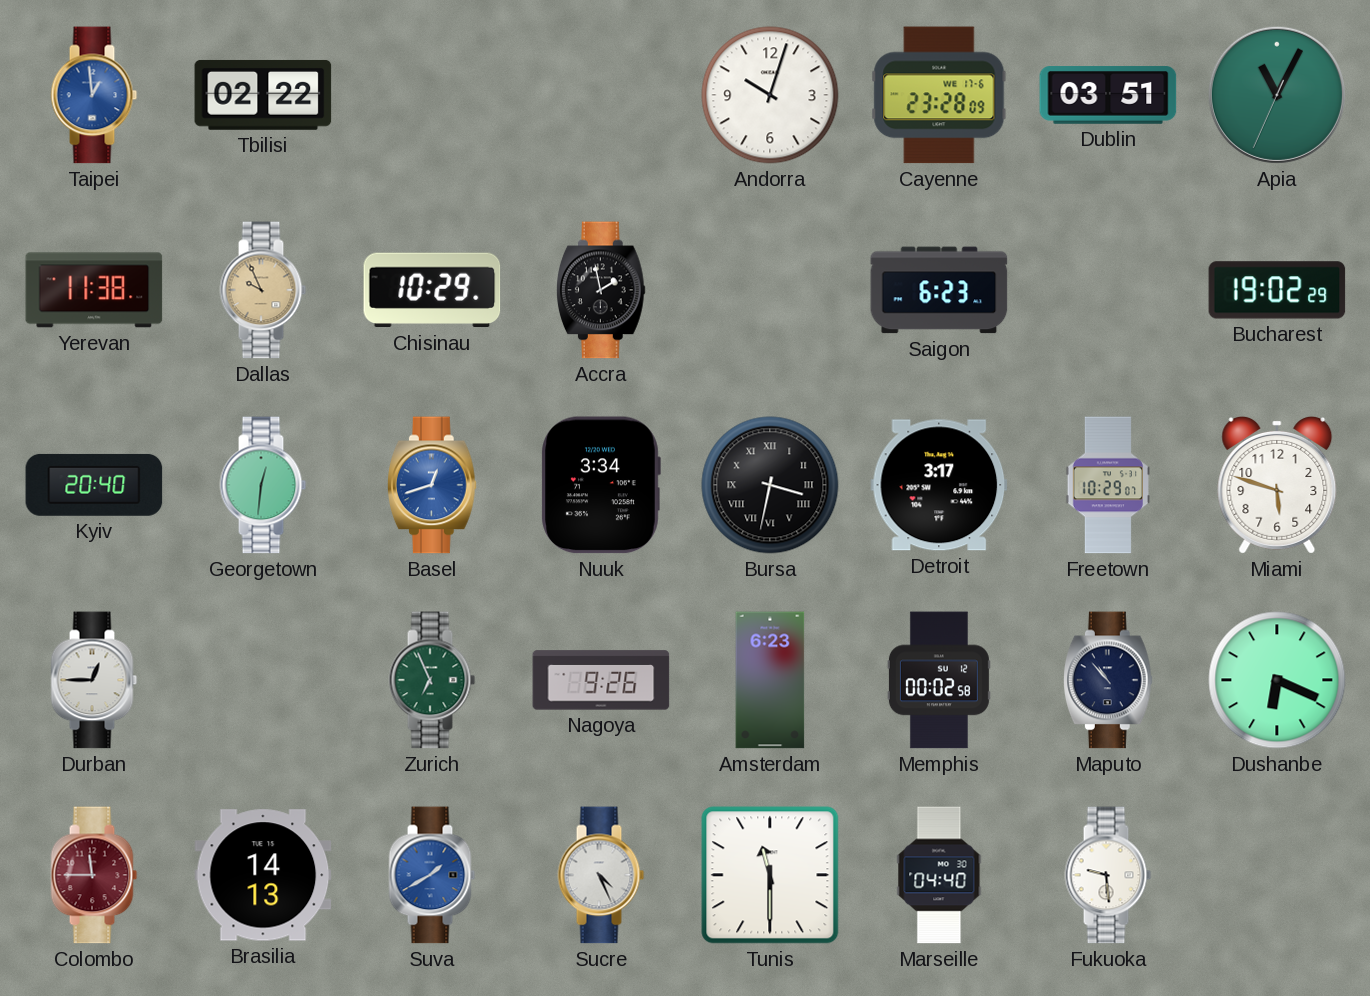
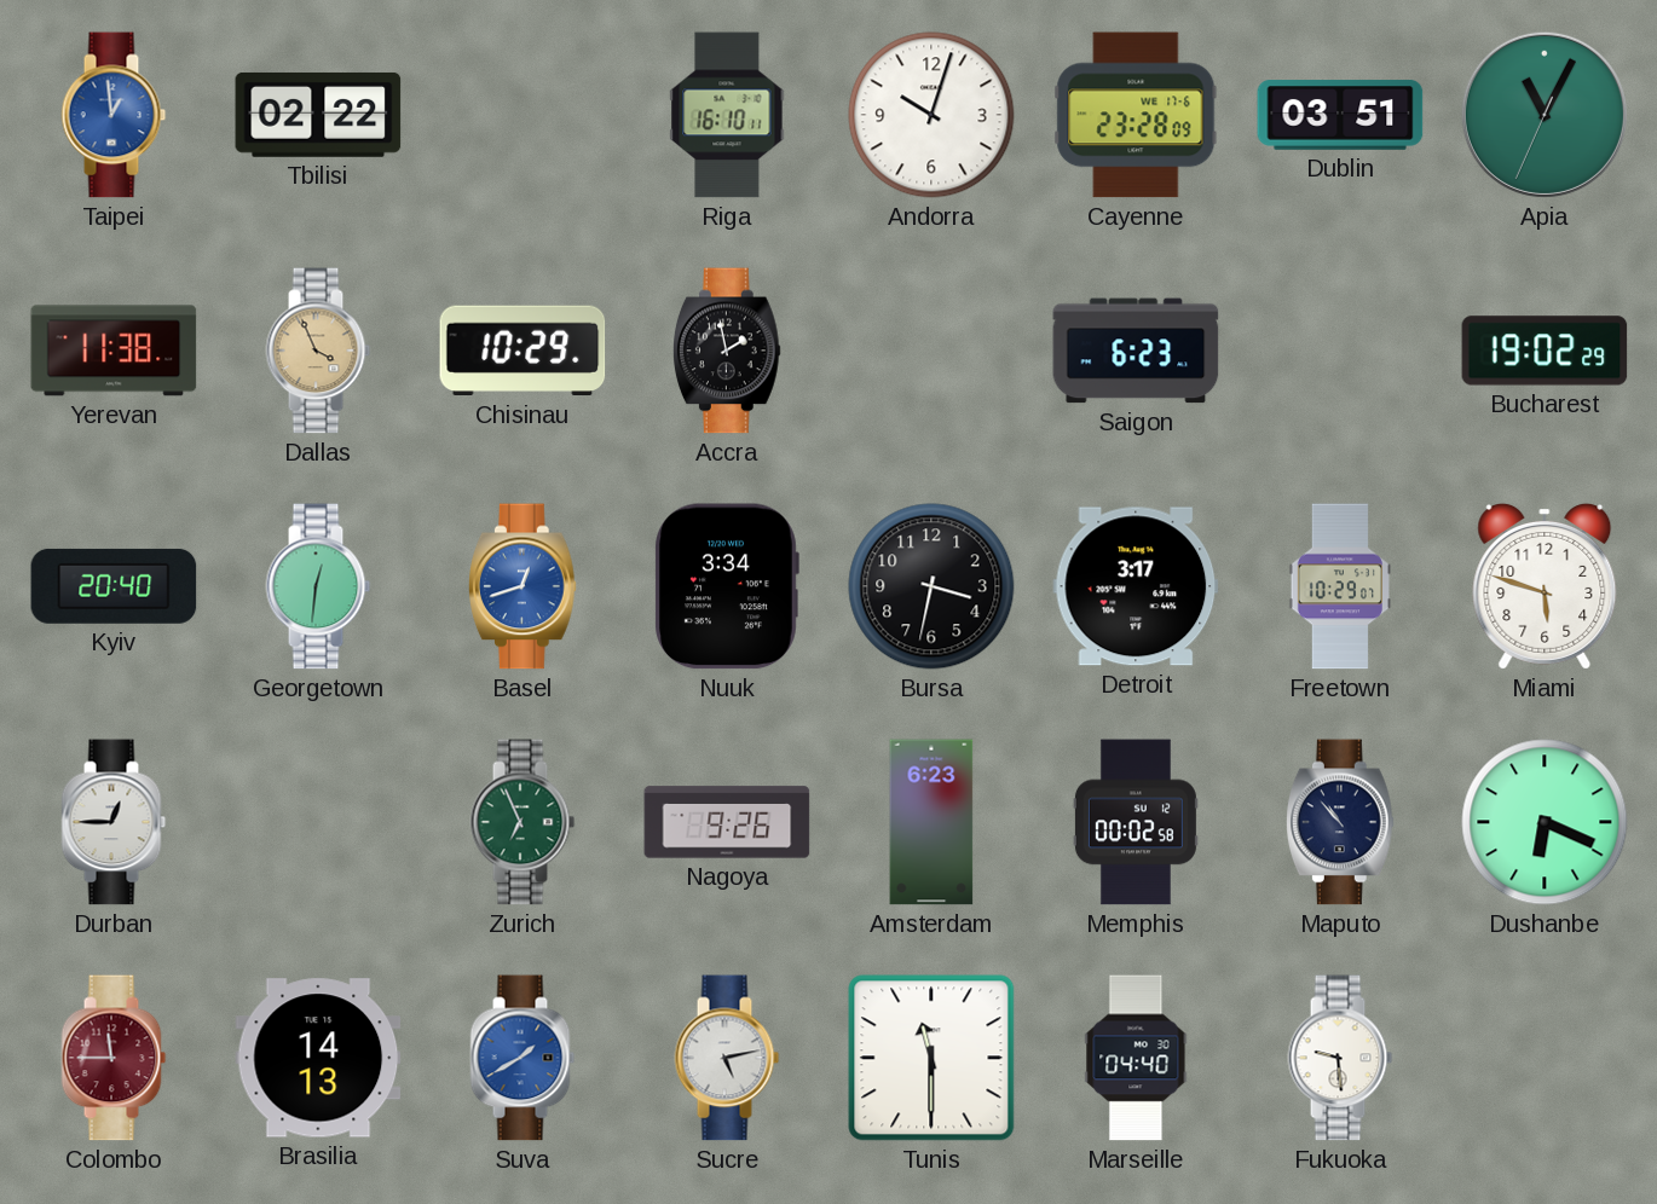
Riga: none -> 16:10 (727, 115)
Dallas: 9:56 -> 3:56 (318, 351)
Bursa numerals: Roman -> Arabic (931, 586)
Sucre: 4:26 -> 5:13 (727, 1058)
